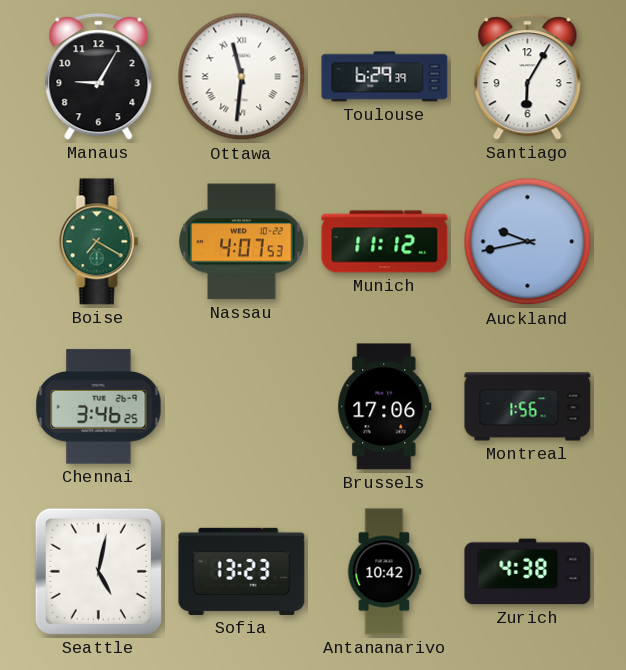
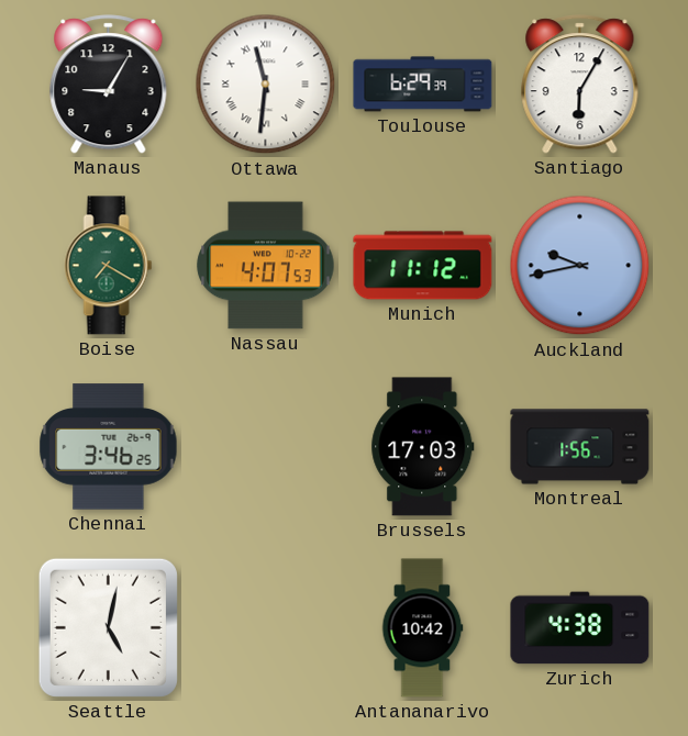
Brussels: 17:06 -> 17:03 (423, 447)
Sofia: 13:23 -> none (242, 571)
